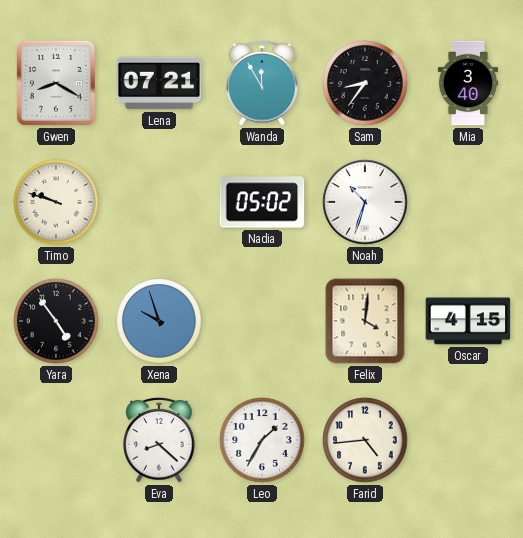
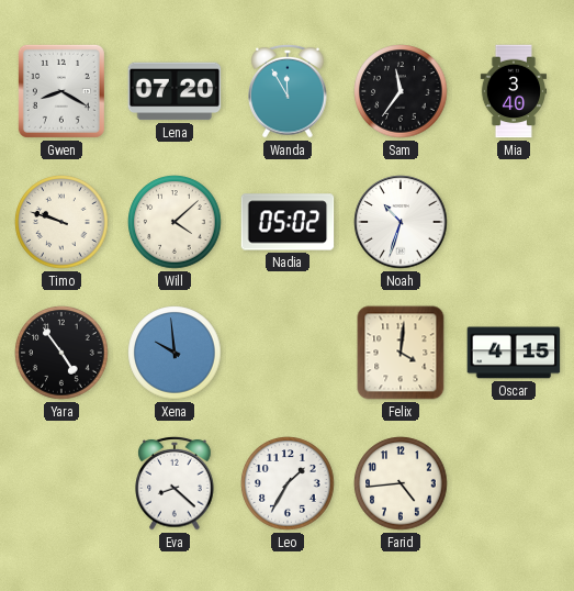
Lena: 07:21 -> 07:20 (175, 91)
Sam: 8:36 -> 11:36 (401, 91)
Will: none -> 4:08 (175, 222)
Xena: 9:57 -> 9:59 (175, 353)
